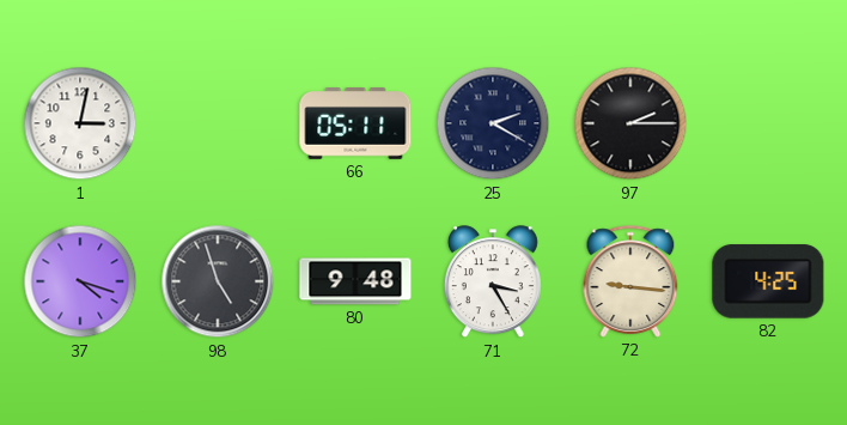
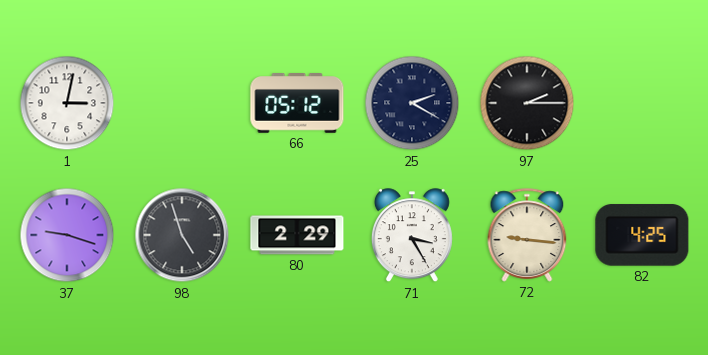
66: 05:11 -> 05:12 (297, 104)
37: 4:18 -> 9:18 (67, 235)
80: 9:48 -> 2:29 (297, 235)
